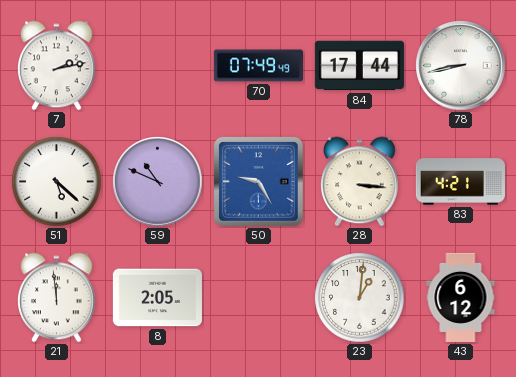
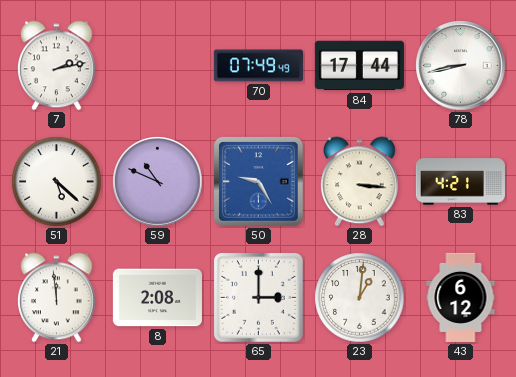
8: 2:05 -> 2:08 (157, 298)
65: none -> 3:00 (258, 297)
